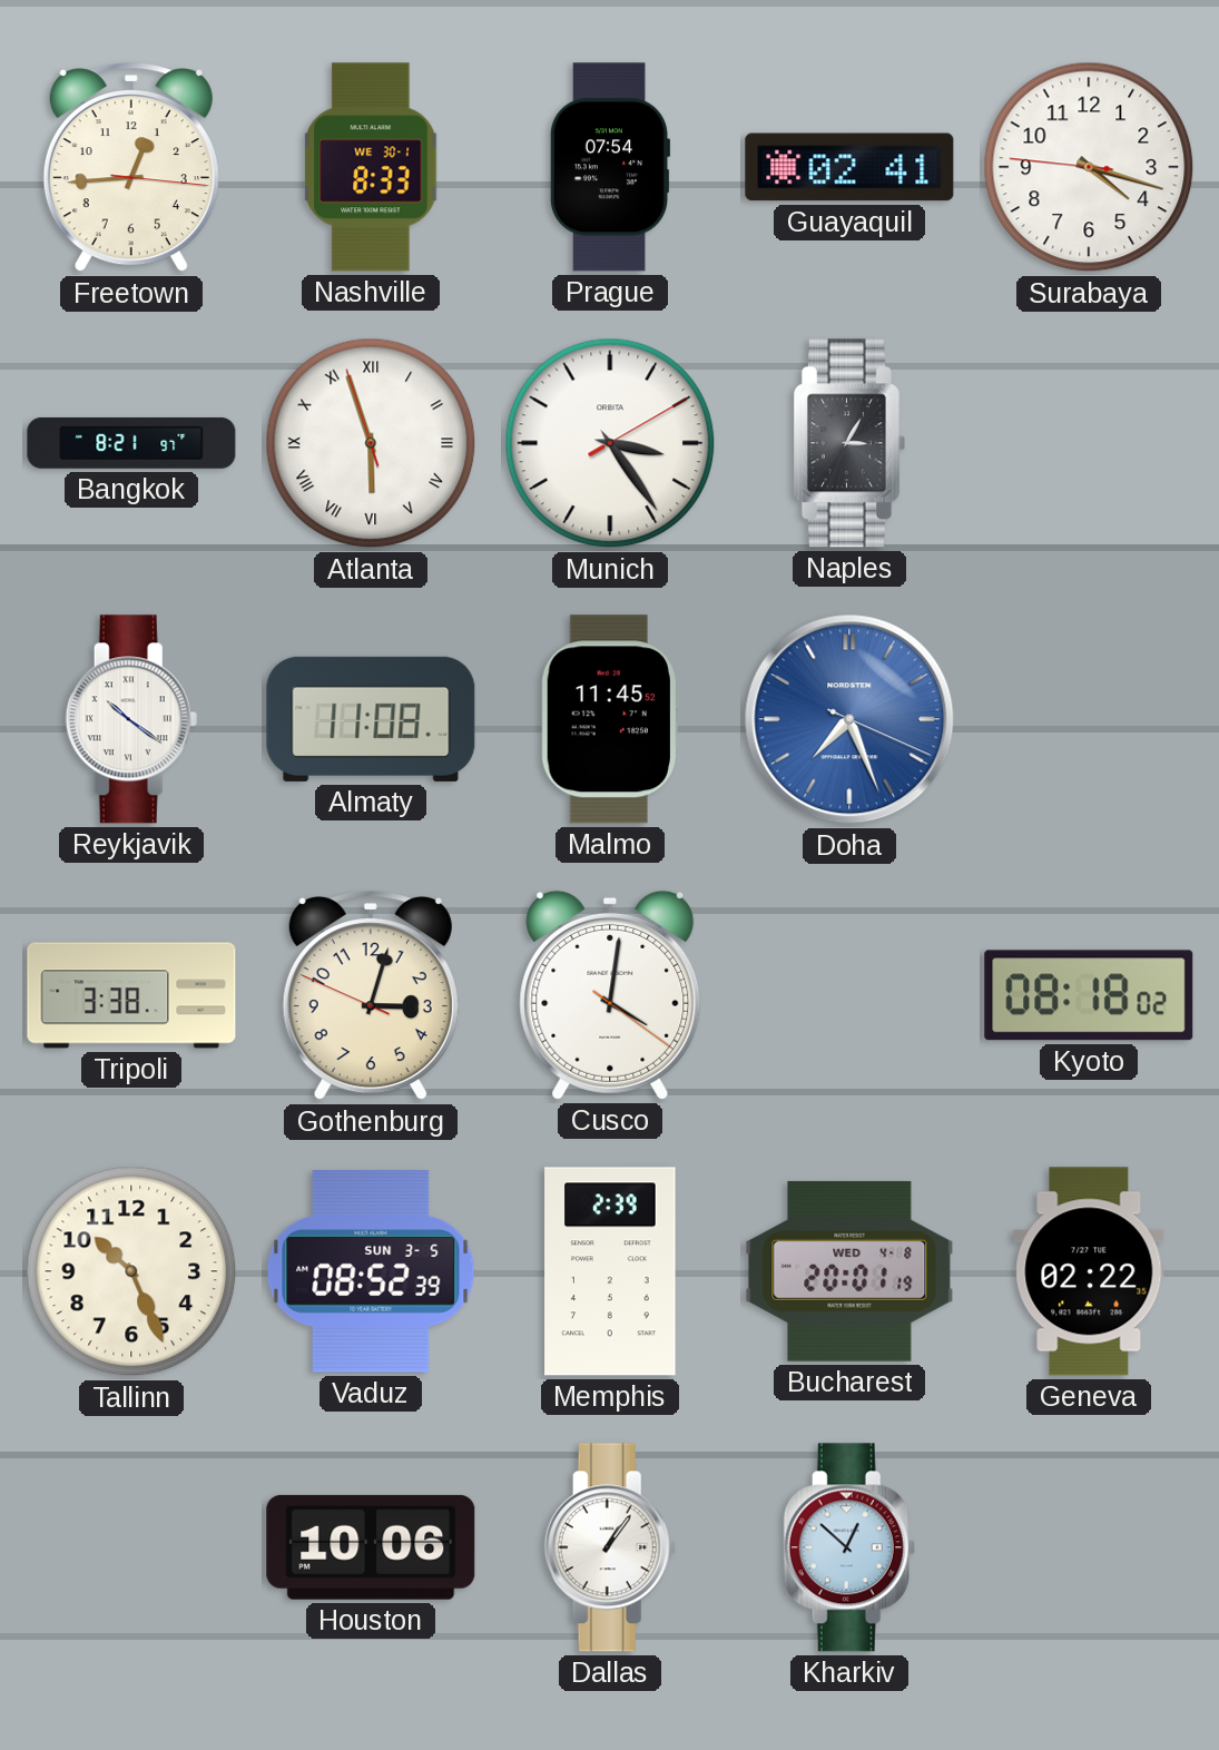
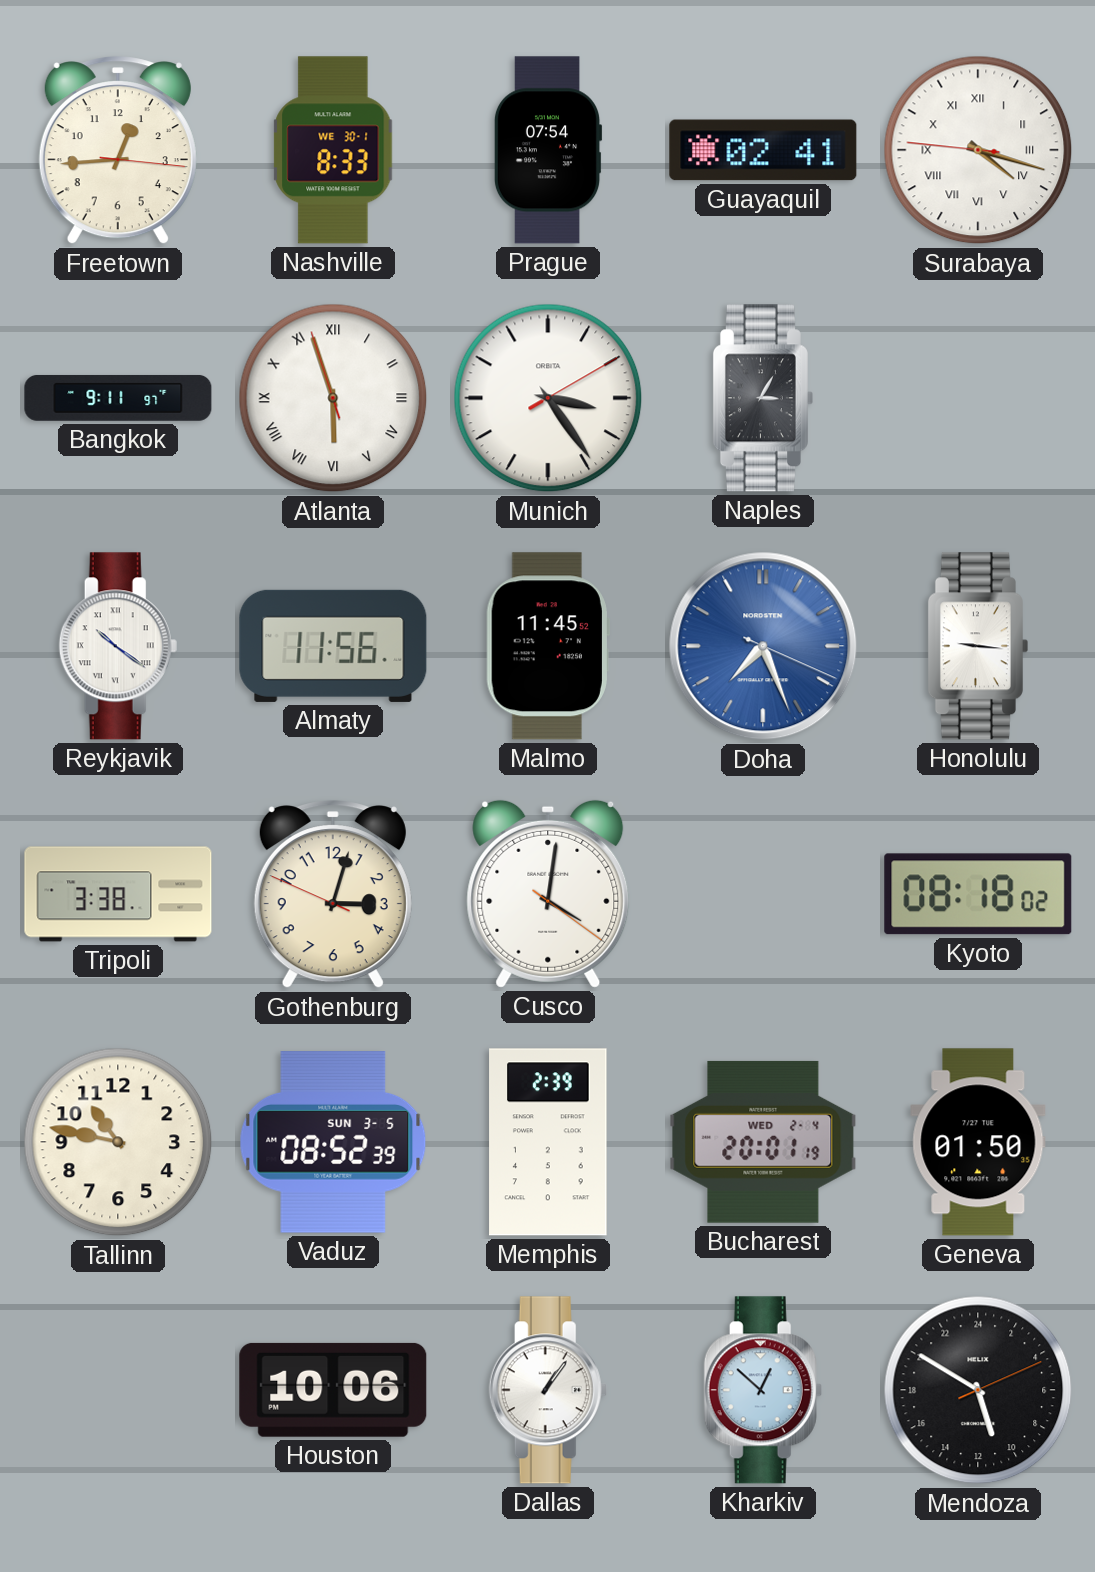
Surabaya numerals: Arabic -> Roman (978, 150)
Bangkok: 8:21 -> 9:11 (118, 398)
Almaty: 11:08 -> 11:56 (333, 646)
Honolulu: none -> 9:16 (978, 646)
Tallinn: 10:26 -> 10:47 (118, 1142)
Bucharest date: WED 4-8 -> WED 2-4 (763, 1142)
Geneva: 02:22 -> 01:50 (978, 1142)
Mendoza: none -> 10:50 (978, 1390)
